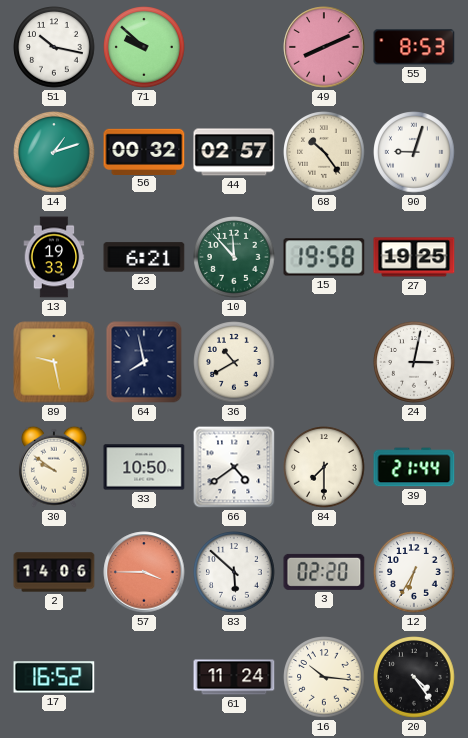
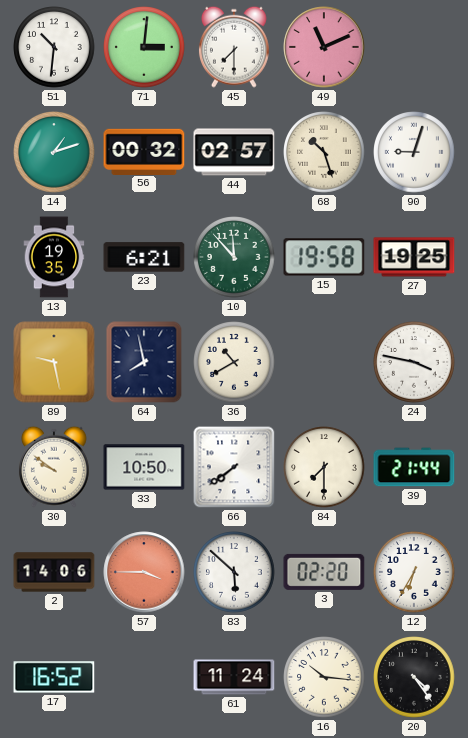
51: 10:17 -> 10:31 (54, 47)
71: 9:52 -> 3:01 (144, 47)
45: none -> 7:30 (234, 47)
49: 8:11 -> 11:11 (324, 47)
55: 8:53 -> none (414, 47)
68: 10:24 -> 10:27 (324, 152)
13: 19:33 -> 19:35 (54, 257)
24: 3:02 -> 3:47 (414, 362)
66: 4:39 -> 7:39 (234, 467)
